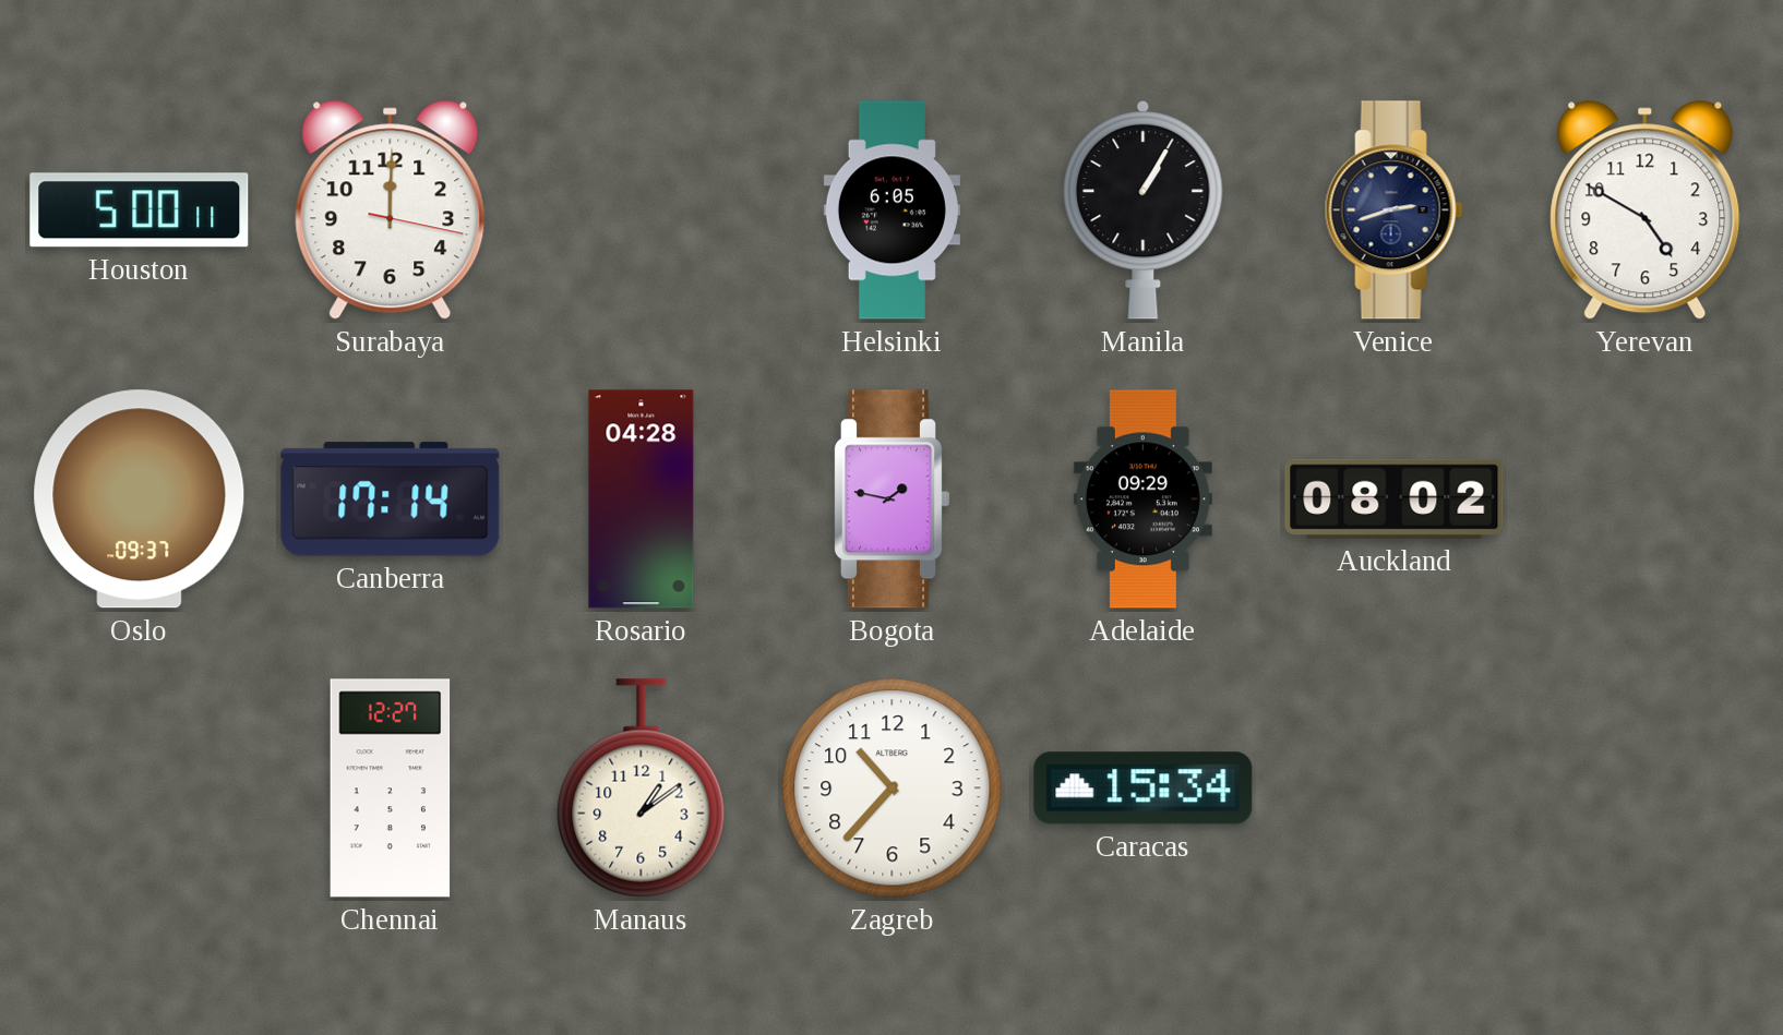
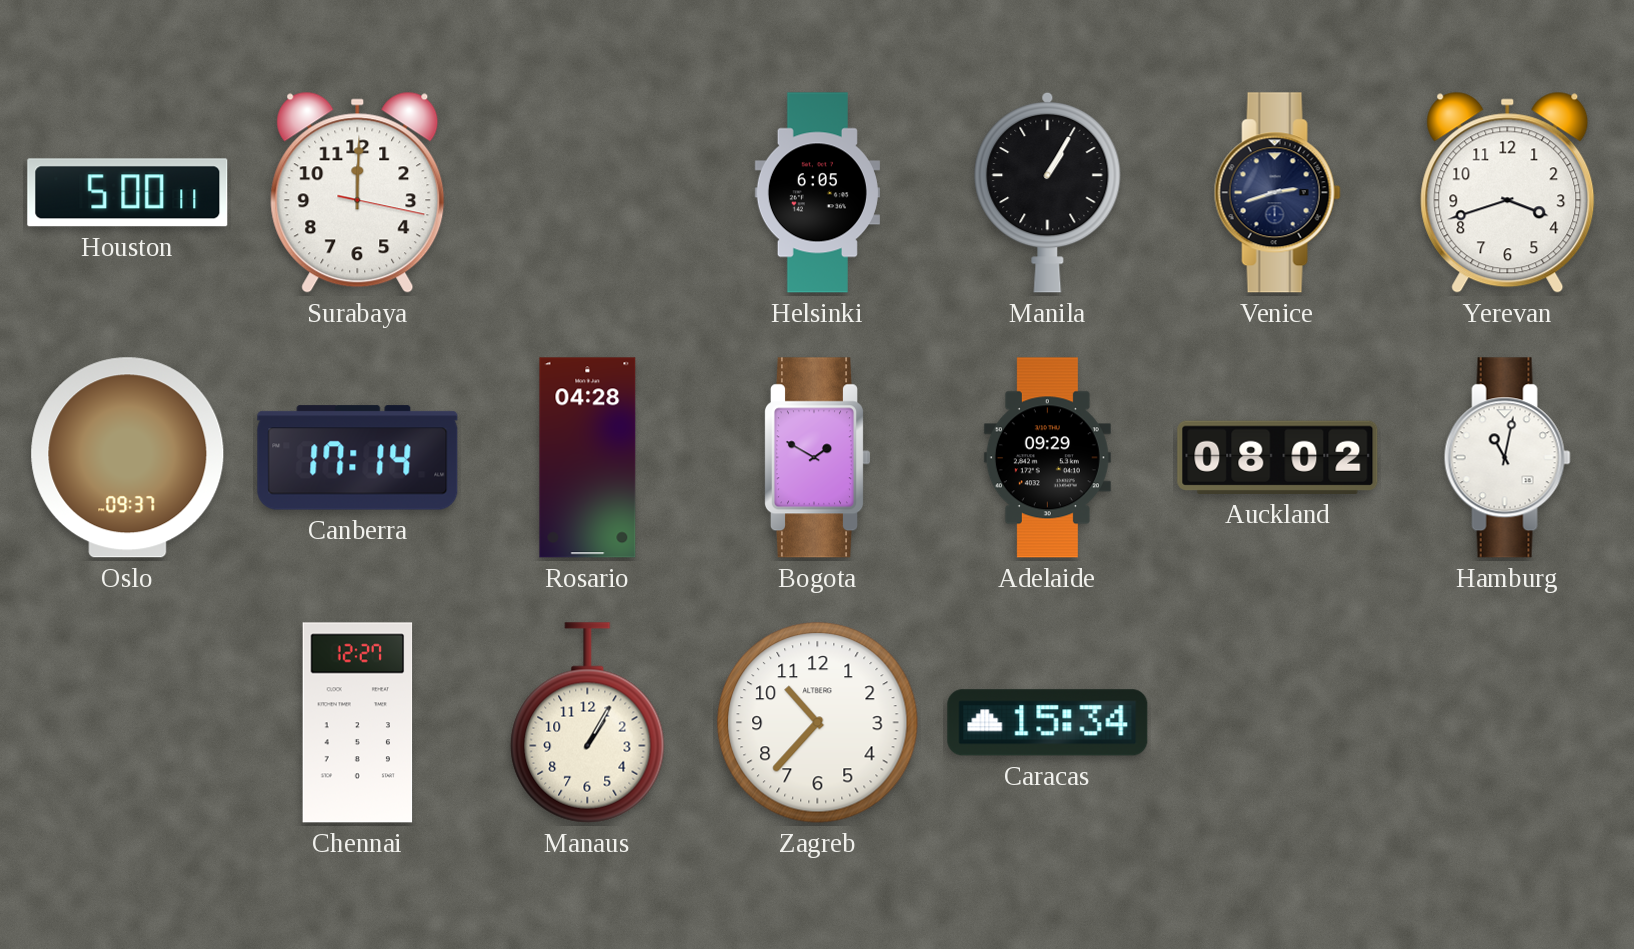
Yerevan: 4:50 -> 3:42 (1508, 192)
Bogota: 1:47 -> 1:50 (816, 458)
Hamburg: none -> 11:02 (1507, 458)
Manaus: 1:09 -> 1:05 (588, 723)
